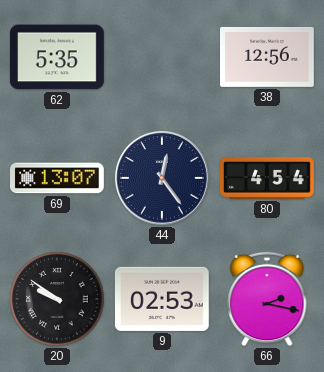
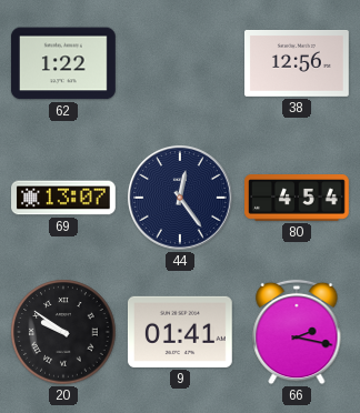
62: 5:35 -> 1:22 (63, 63)
9: 02:53 -> 01:41 (180, 332)
